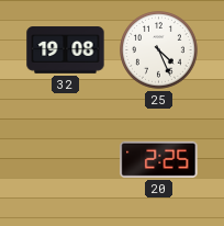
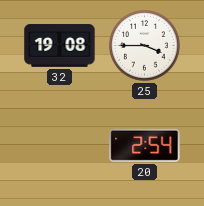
25: 4:26 -> 3:45 (145, 46)
20: 2:25 -> 2:54 (145, 145)
